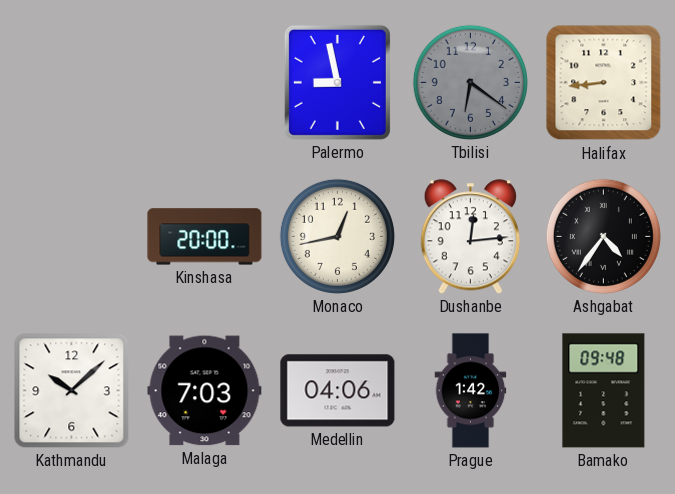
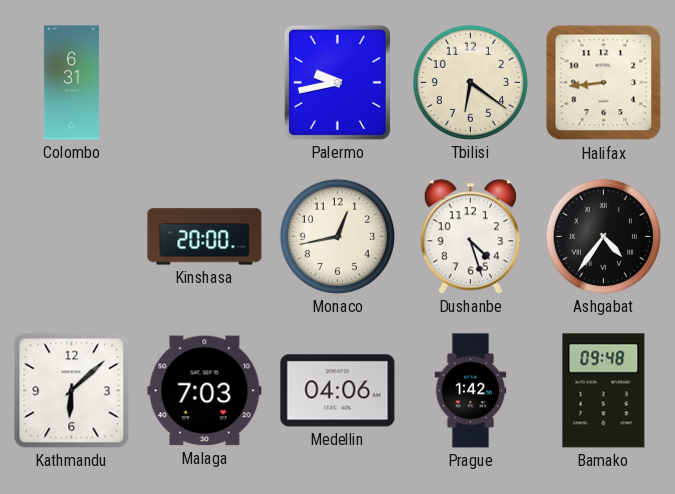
Colombo: none -> 6:31 (71, 83)
Palermo: 8:58 -> 9:43 (337, 82)
Tbilisi dial: grey -> cream (470, 82)
Dushanbe: 12:14 -> 4:27 (470, 237)
Kathmandu: 10:08 -> 6:08 (72, 391)
